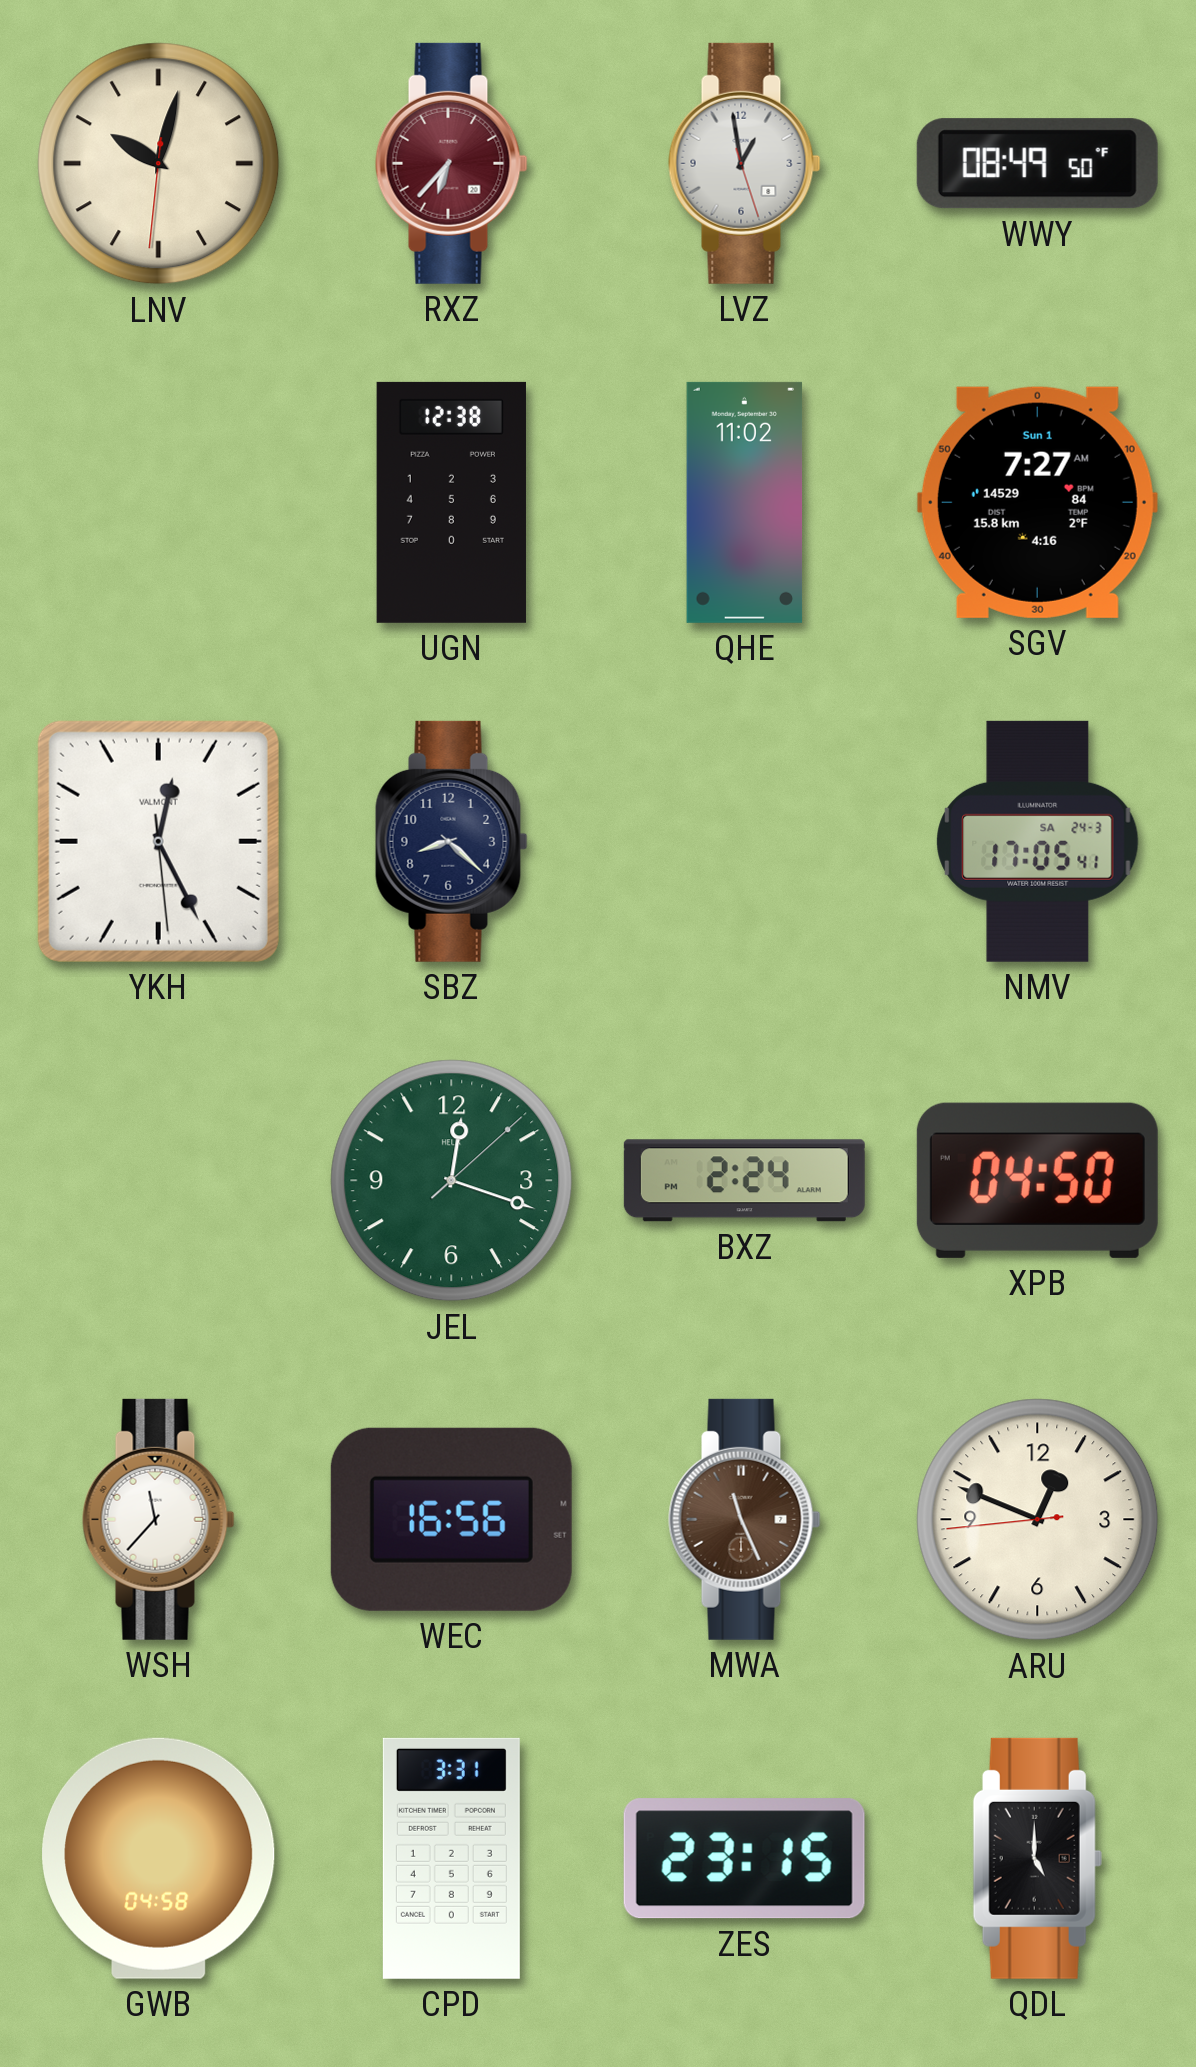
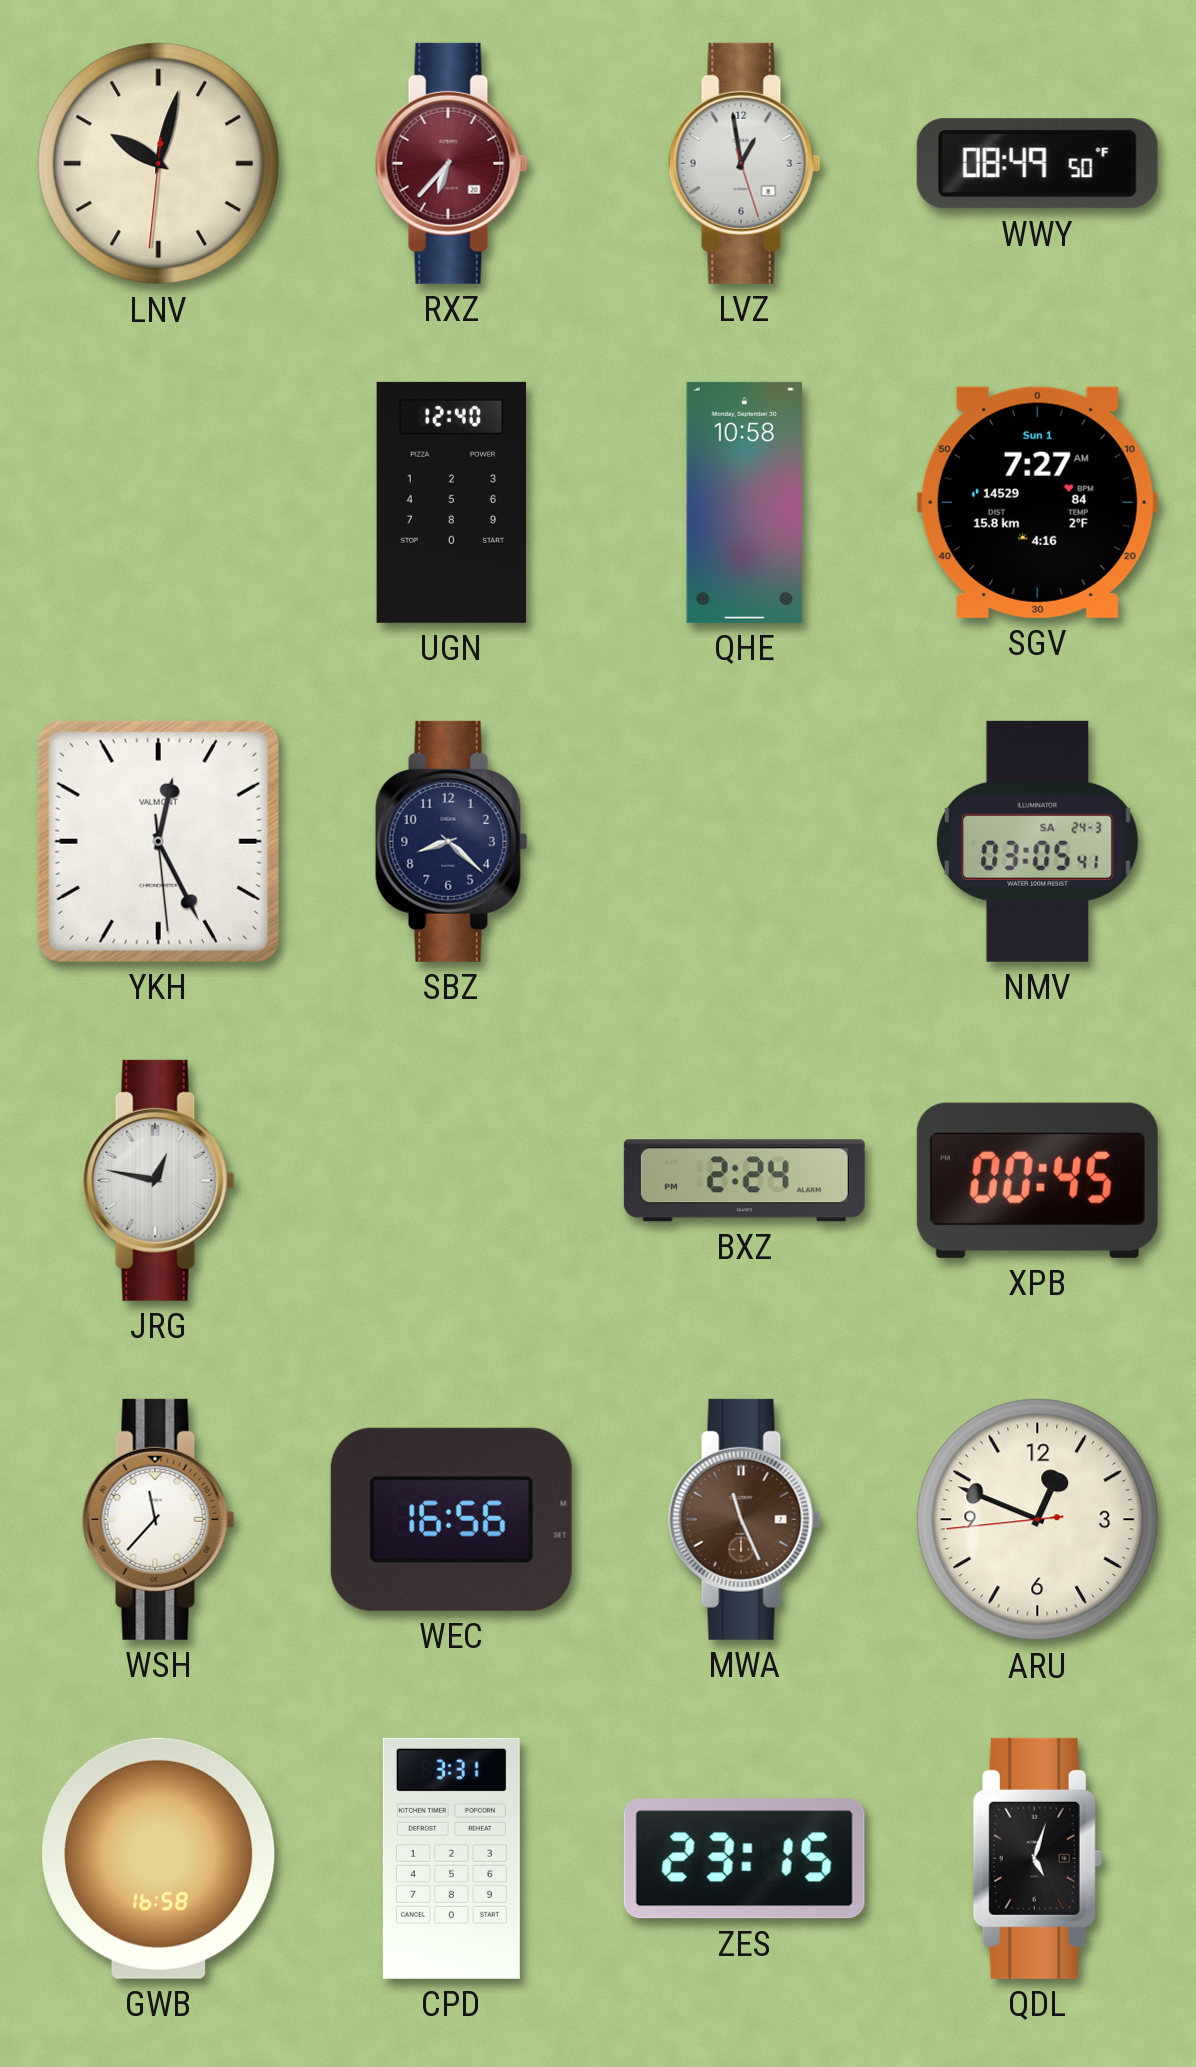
UGN: 12:38 -> 12:40 (451, 502)
QHE: 11:02 -> 10:58 (745, 502)
NMV: 17:05 -> 03:05 (1038, 841)
JRG: none -> 12:47 (159, 1180)
JEL: 12:18 -> none (452, 1181)
XPB: 04:50 -> 00:45 (1037, 1180)
GWB: 04:58 -> 16:58 (159, 1858)
QDL: 5:00 -> 5:03 (1037, 1858)
